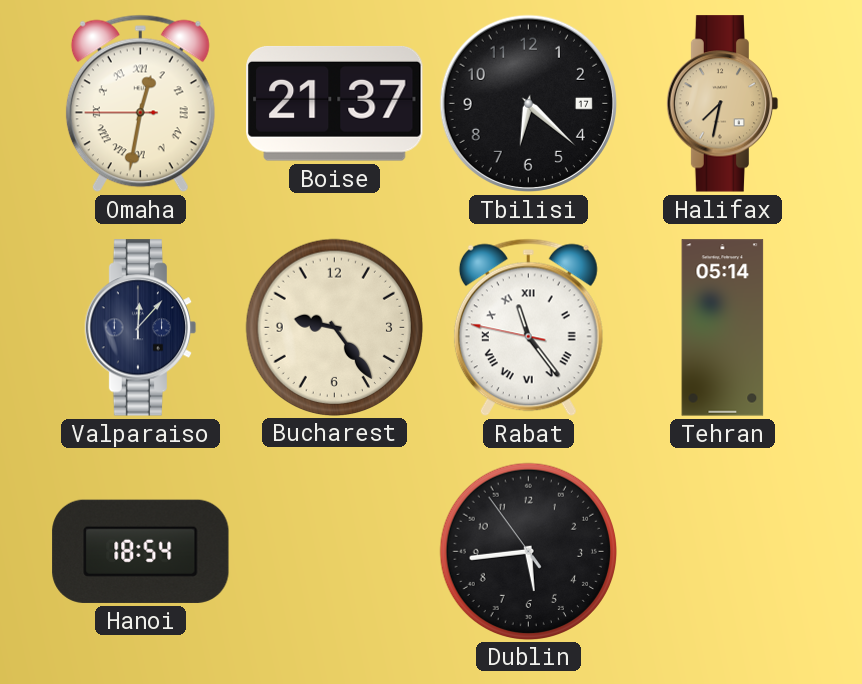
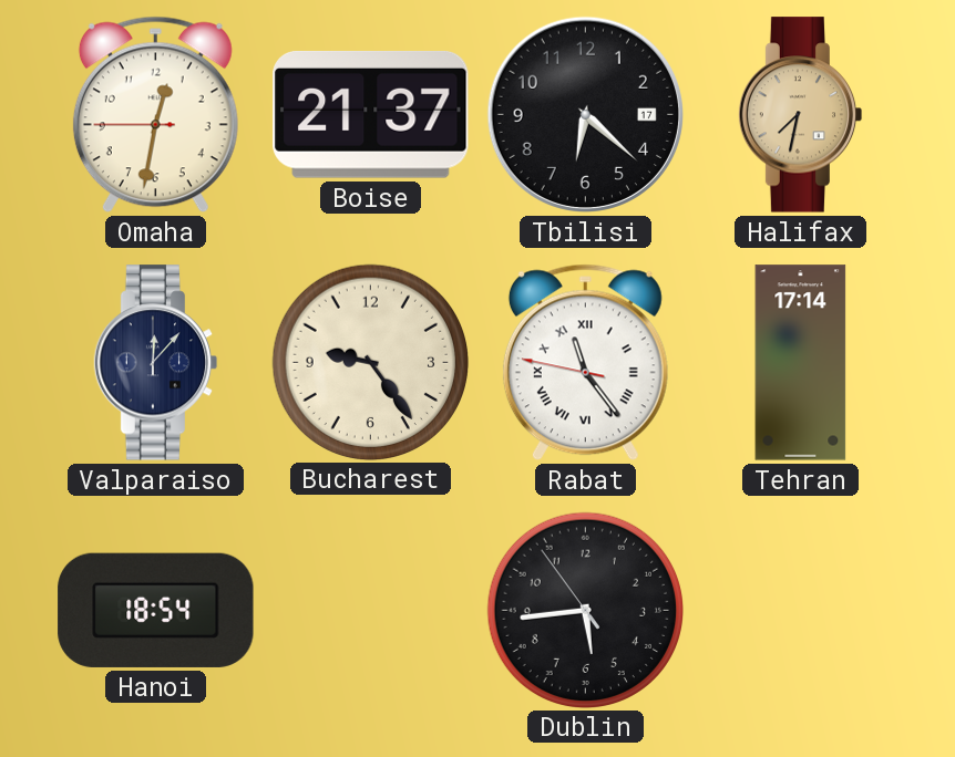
Omaha numerals: Roman -> Arabic (155, 115)
Tehran: 05:14 -> 17:14 (801, 363)
